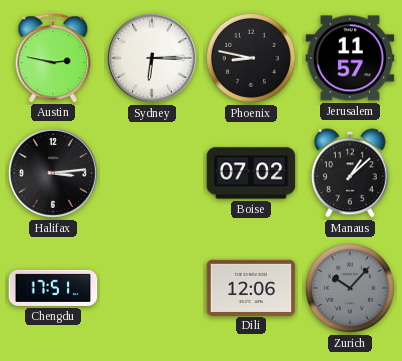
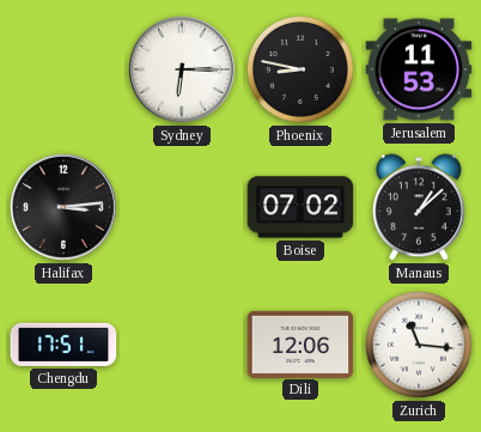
Austin: 2:47 -> none (53, 58)
Jerusalem: 11:57 -> 11:53 (419, 69)
Zurich: 10:07 -> 11:16 (419, 345)
Zurich dial: grey -> white (419, 345)
